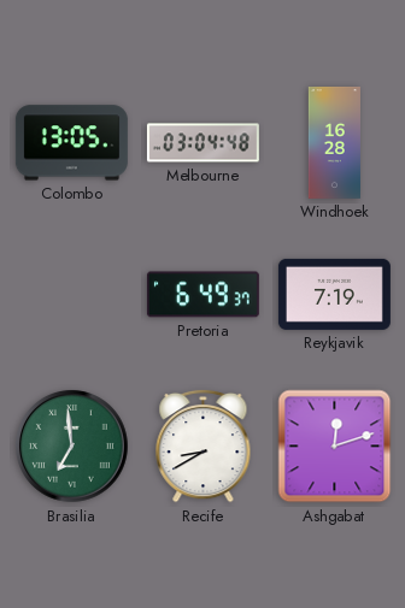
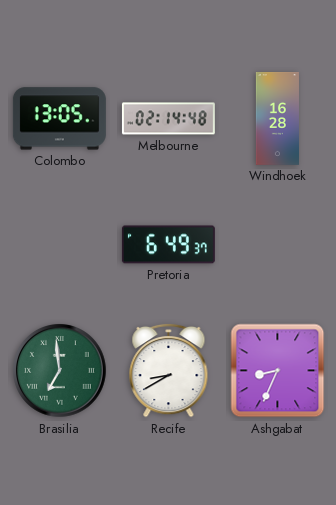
Melbourne: 03:04 -> 02:14 (168, 119)
Reykjavik: 7:19 -> none (334, 294)
Ashgabat: 12:12 -> 8:34 (278, 371)
